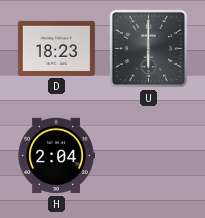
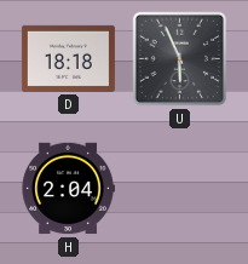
D: 18:23 -> 18:18 (68, 58)
U: 6:00 -> 5:56 (180, 59)
